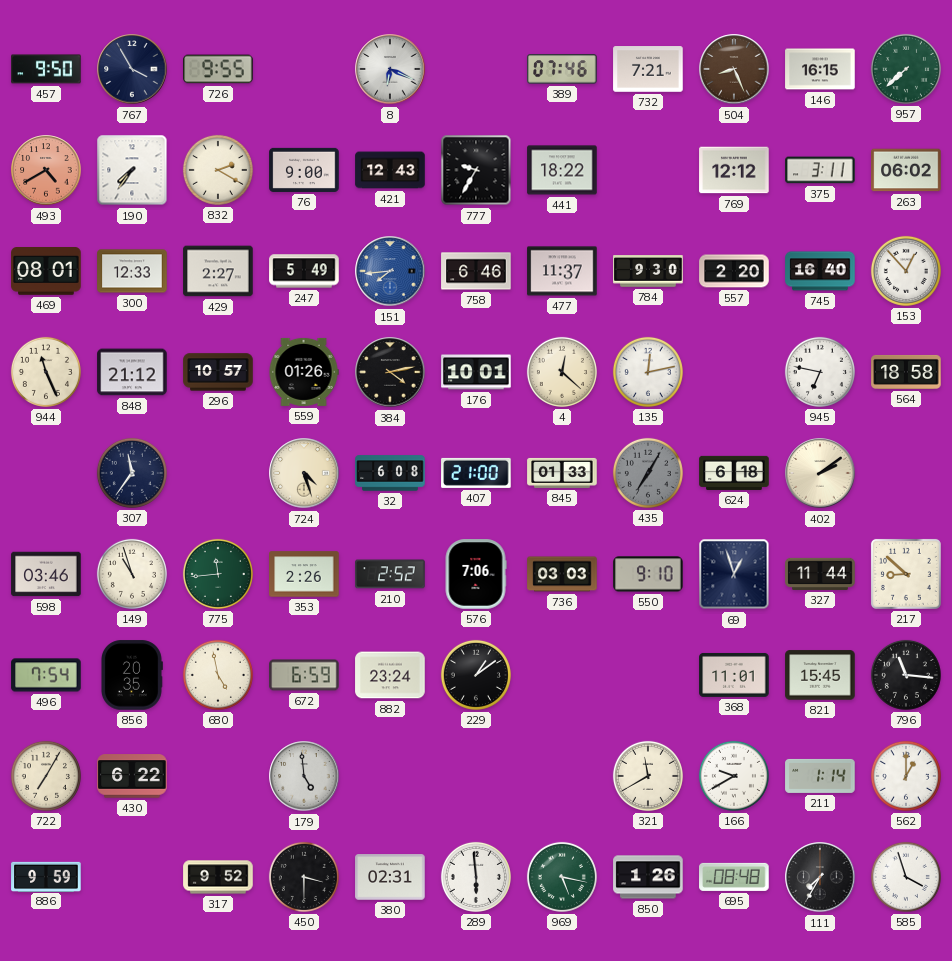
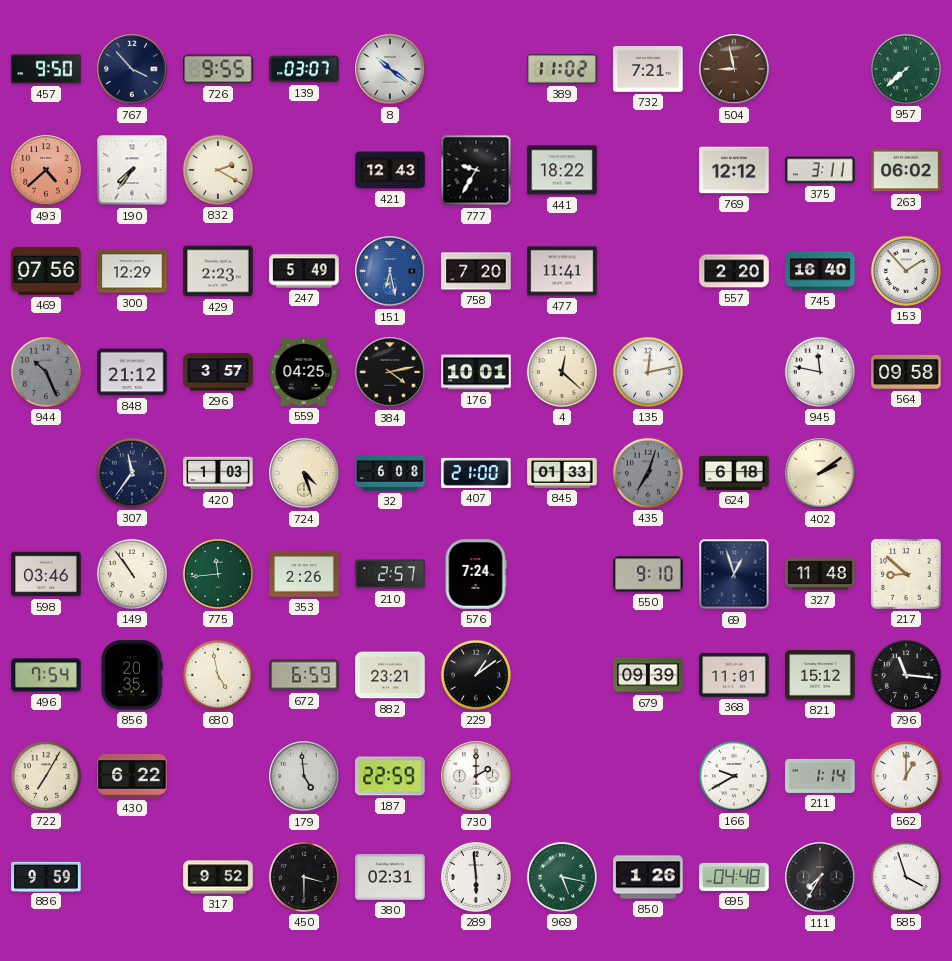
767: 3:55 -> 3:53 (132, 69)
139: none -> 03:07 (304, 69)
8: 6:19 -> 10:21 (390, 69)
389: 07:46 -> 11:02 (562, 69)
504: 8:26 -> 8:58 (734, 69)
146: 16:15 -> none (820, 69)
493: 4:40 -> 4:38 (46, 170)
76: 9:00 -> none (304, 170)
469: 08:01 -> 07:56 (46, 272)
300: 12:33 -> 12:29 (132, 271)
429: 2:27 -> 2:23 (218, 271)
151: 7:44 -> 6:28 (390, 271)
758: 6:46 -> 7:20 (476, 271)
477: 11:37 -> 11:41 (562, 271)
784: 9:30 -> none (648, 271)
153: 12:53 -> 1:53 (906, 271)
944: 11:26 -> 10:26 (46, 372)
944 dial: cream -> grey (46, 372)
296: 10:57 -> 3:57 (218, 372)
559: 01:26 -> 04:25 (304, 372)
945: 6:47 -> 11:47 (820, 372)
564: 18:58 -> 09:58 (906, 372)
420: none -> 1:03 (218, 473)
435: 7:05 -> 7:03 (648, 473)
149: 10:57 -> 10:54 (132, 574)
210: 2:52 -> 2:57 (390, 574)
576: 7:06 -> 7:24 (476, 574)
736: 03:03 -> none (562, 574)
327: 11:44 -> 11:48 (820, 574)
882: 23:24 -> 23:21 (390, 675)
679: none -> 09:39 (648, 675)
821: 15:45 -> 15:12 (820, 675)
187: none -> 22:59 (390, 776)
730: none -> 2:00 (476, 776)
321: 11:40 -> none (648, 776)
695: 08:48 -> 04:48 (734, 877)
